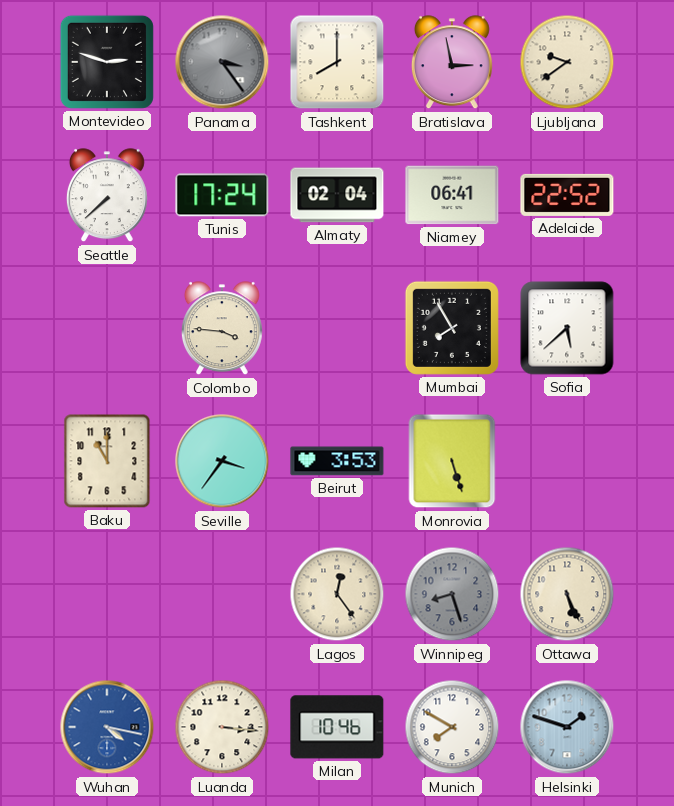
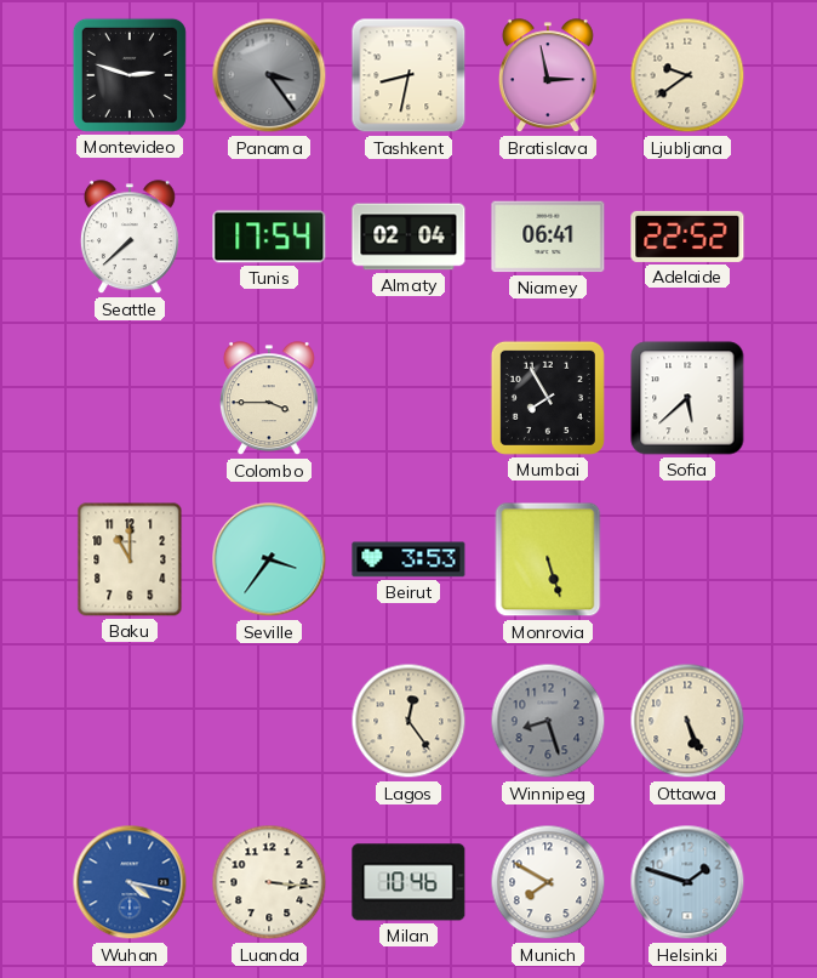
Tashkent: 8:00 -> 8:32 (408, 75)
Tunis: 17:24 -> 17:54 (269, 237)
Colombo: 3:46 -> 3:45 (269, 399)
